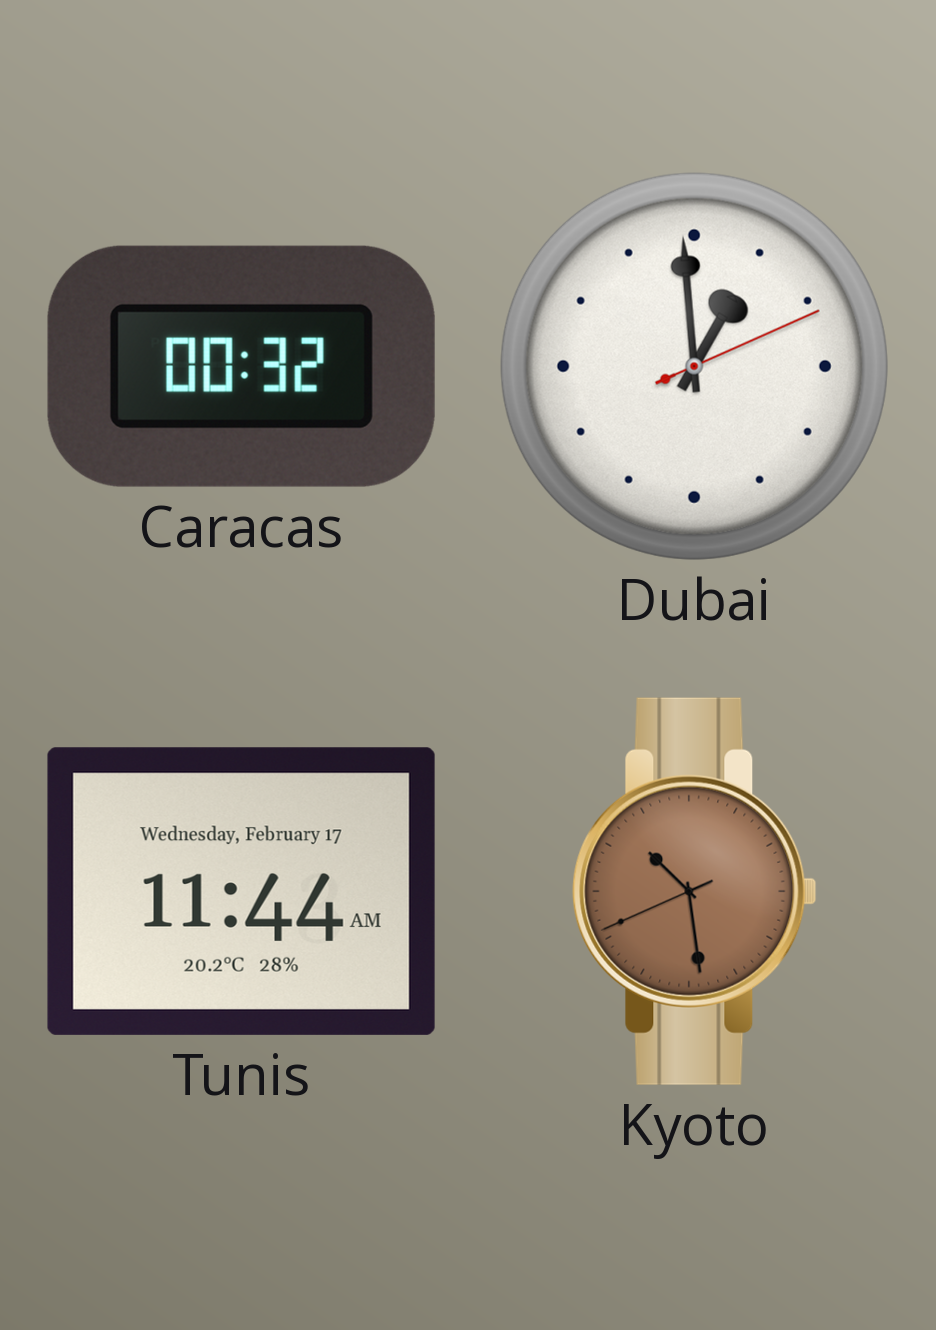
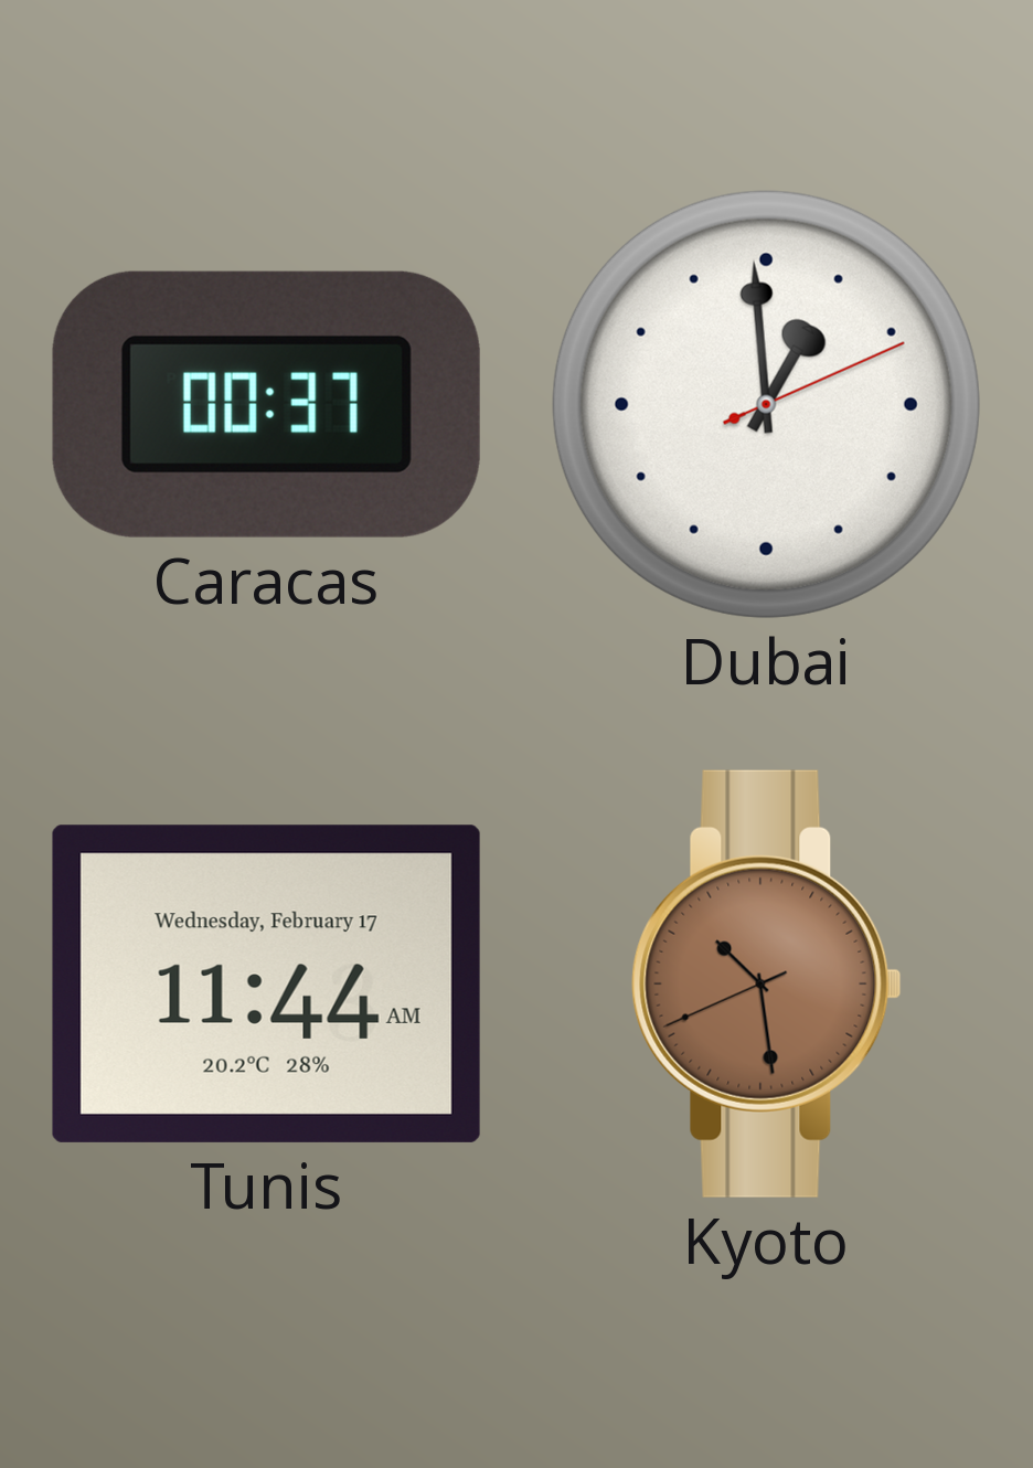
Caracas: 00:32 -> 00:37 (266, 404)
